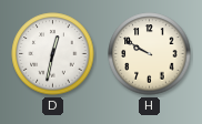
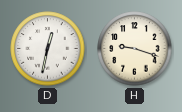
H: 9:50 -> 9:18 (135, 49)
